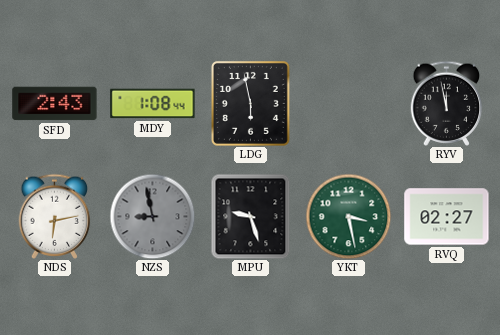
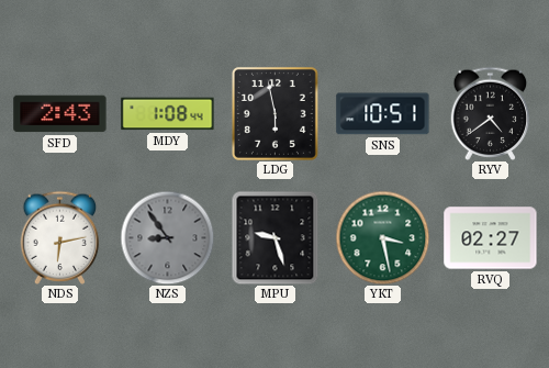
SNS: none -> 10:51 (383, 114)
RYV: 11:58 -> 4:39 (491, 113)
NZS: 8:58 -> 8:54 (167, 237)
